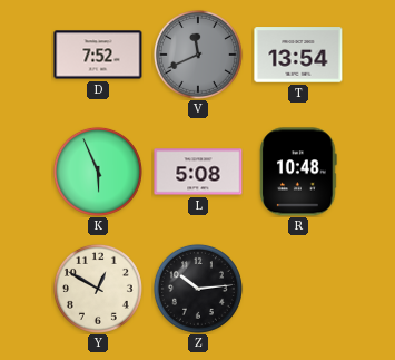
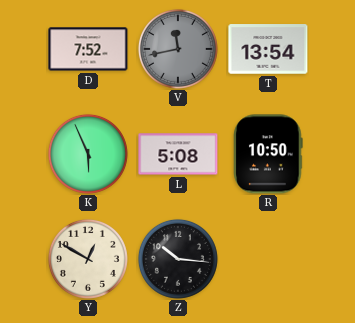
V: 11:41 -> 11:43 (178, 49)
R: 10:48 -> 10:50 (268, 154)
Z: 10:14 -> 10:16 (178, 259)
